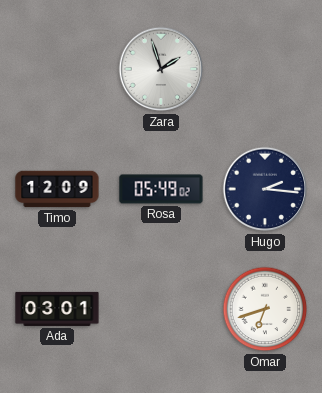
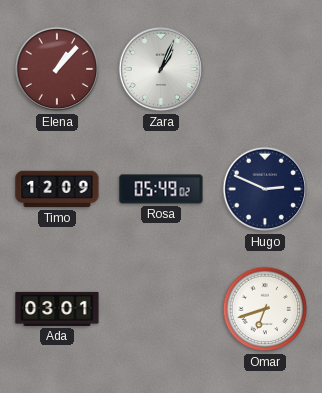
Elena: none -> 1:07 (57, 69)
Zara: 1:57 -> 1:04 (161, 69)
Hugo: 2:16 -> 2:49 (265, 189)
